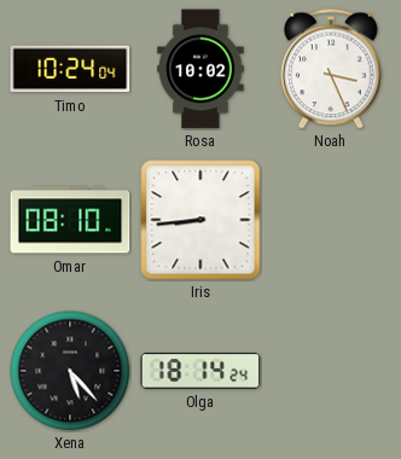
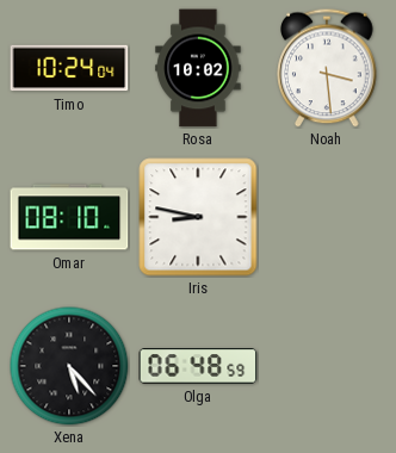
Noah: 3:26 -> 3:29 (327, 68)
Iris: 8:44 -> 8:47 (198, 217)
Olga: 18:14 -> 06:48 (198, 366)
